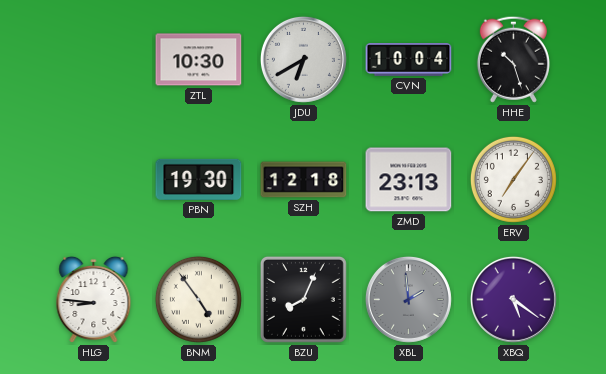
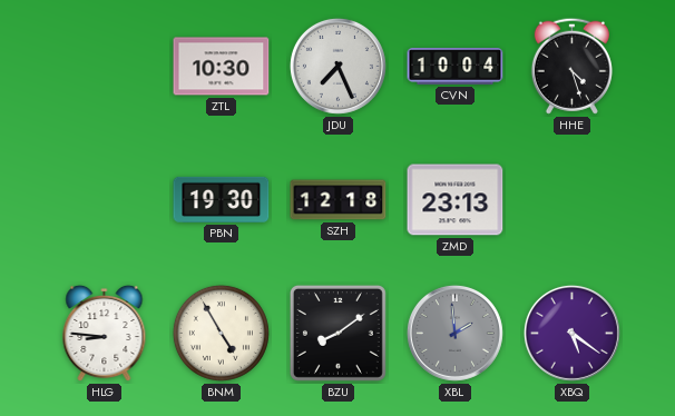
JDU: 6:40 -> 7:26 (338, 66)
HHE: 10:27 -> 4:27 (571, 66)
ERV: 7:06 -> none (513, 179)
BNM: 4:54 -> 4:55 (221, 333)
BZU: 8:04 -> 8:09 (338, 333)
